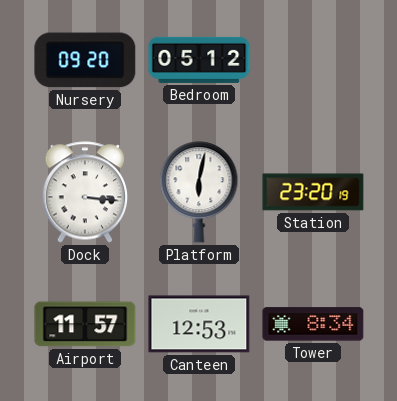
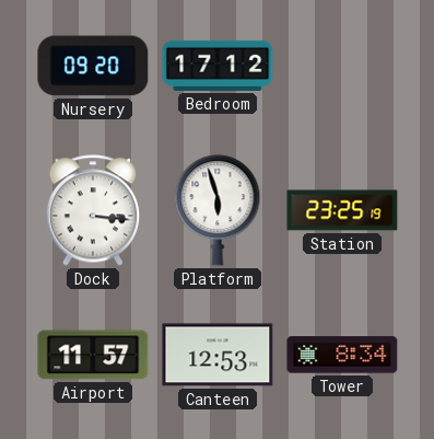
Bedroom: 05:12 -> 17:12 (218, 66)
Platform: 6:02 -> 5:57 (218, 210)
Station: 23:20 -> 23:25 (342, 210)
